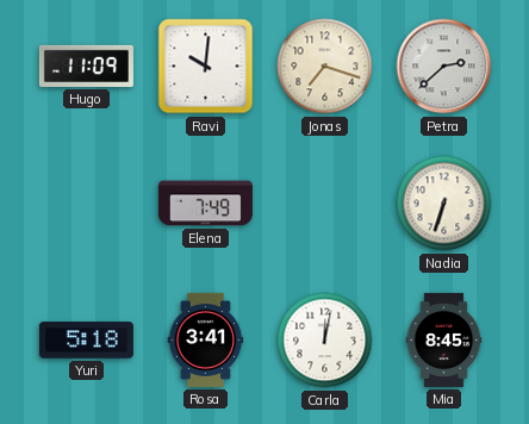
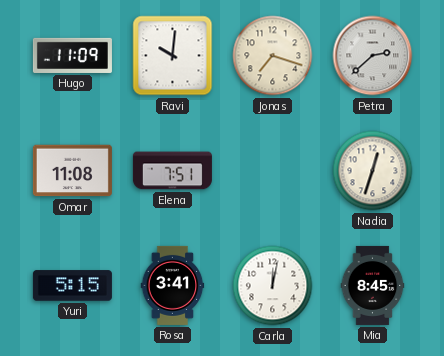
Omar: none -> 11:08 (72, 171)
Elena: 7:49 -> 7:51 (172, 171)
Nadia: 6:33 -> 12:33 (373, 171)
Yuri: 5:18 -> 5:15 (72, 286)
